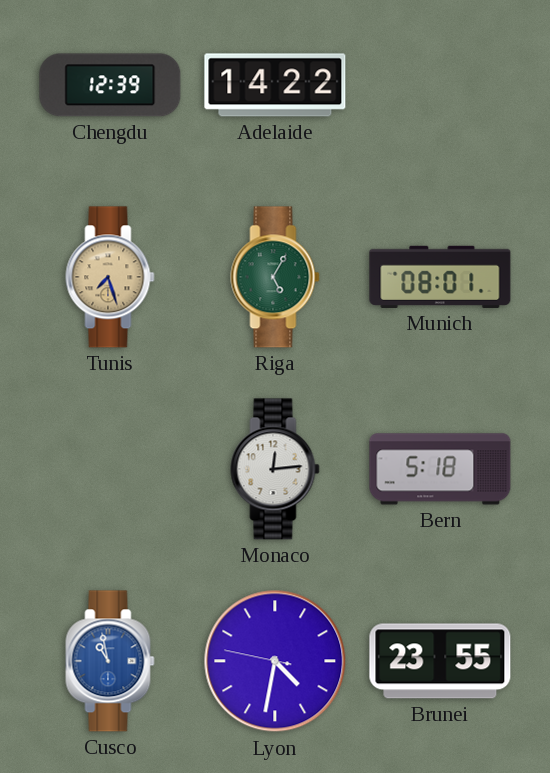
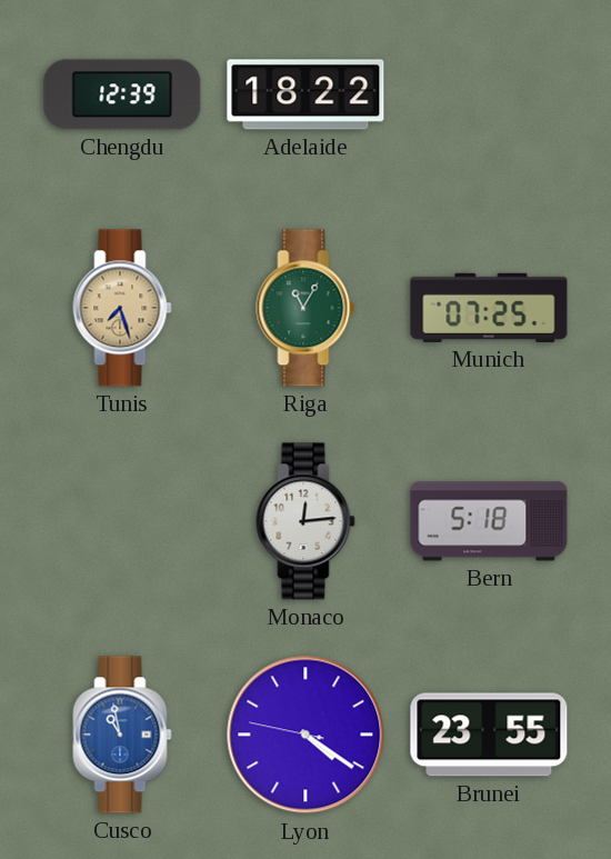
Adelaide: 14:22 -> 18:22 (305, 94)
Riga: 5:05 -> 11:05 (305, 308)
Munich: 08:01 -> 07:25 (489, 308)
Lyon: 4:31 -> 4:20 (305, 735)
